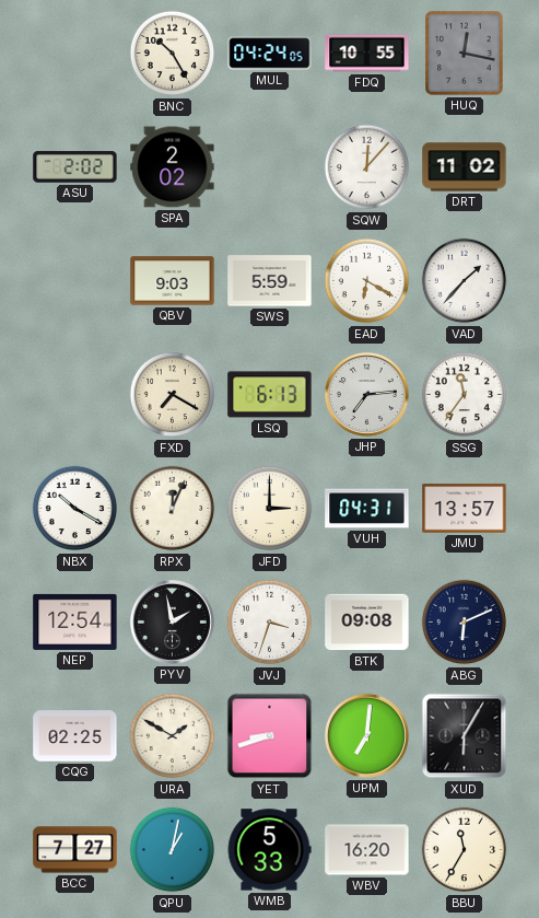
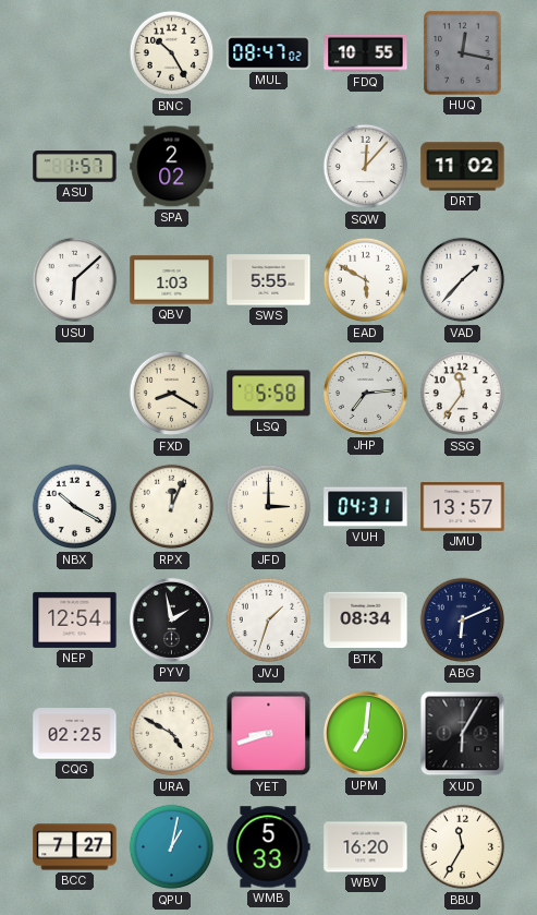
MUL: 04:24 -> 08:47 (269, 53)
ASU: 2:02 -> 1:57 (75, 167)
USU: none -> 6:08 (75, 280)
QBV: 9:03 -> 1:03 (172, 280)
SWS: 5:59 -> 5:55 (269, 280)
EAD: 6:20 -> 5:50 (366, 280)
FXD: 7:20 -> 8:20 (172, 394)
LSQ: 6:13 -> 5:58 (269, 394)
JVJ: 3:33 -> 1:33 (269, 621)
BTK: 09:08 -> 08:34 (366, 621)
URA: 1:50 -> 4:50 (172, 734)
